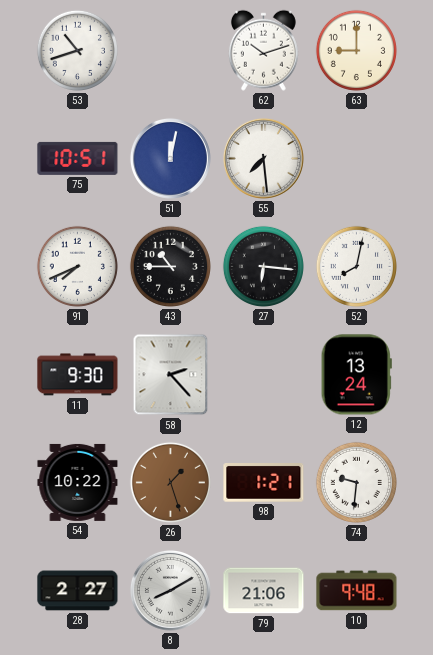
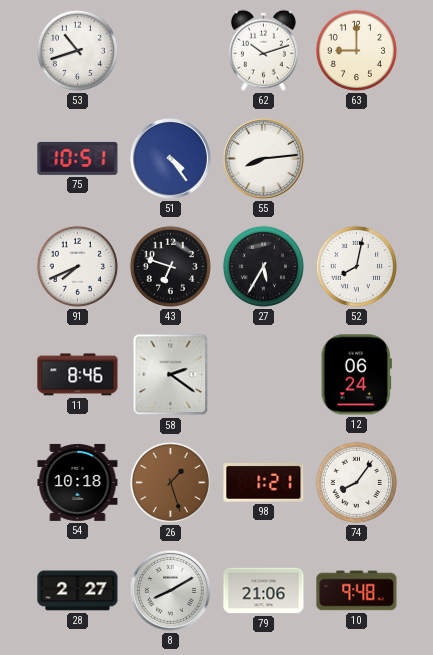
51: 12:02 -> 4:24 (170, 158)
55: 7:29 -> 8:14 (263, 158)
43: 10:45 -> 6:48 (170, 266)
27: 6:16 -> 5:35 (263, 266)
11: 9:30 -> 8:46 (78, 375)
58: 2:23 -> 2:21 (171, 375)
12: 13:24 -> 06:24 (356, 375)
54: 10:22 -> 10:18 (78, 482)
74: 9:31 -> 8:06 (356, 482)
